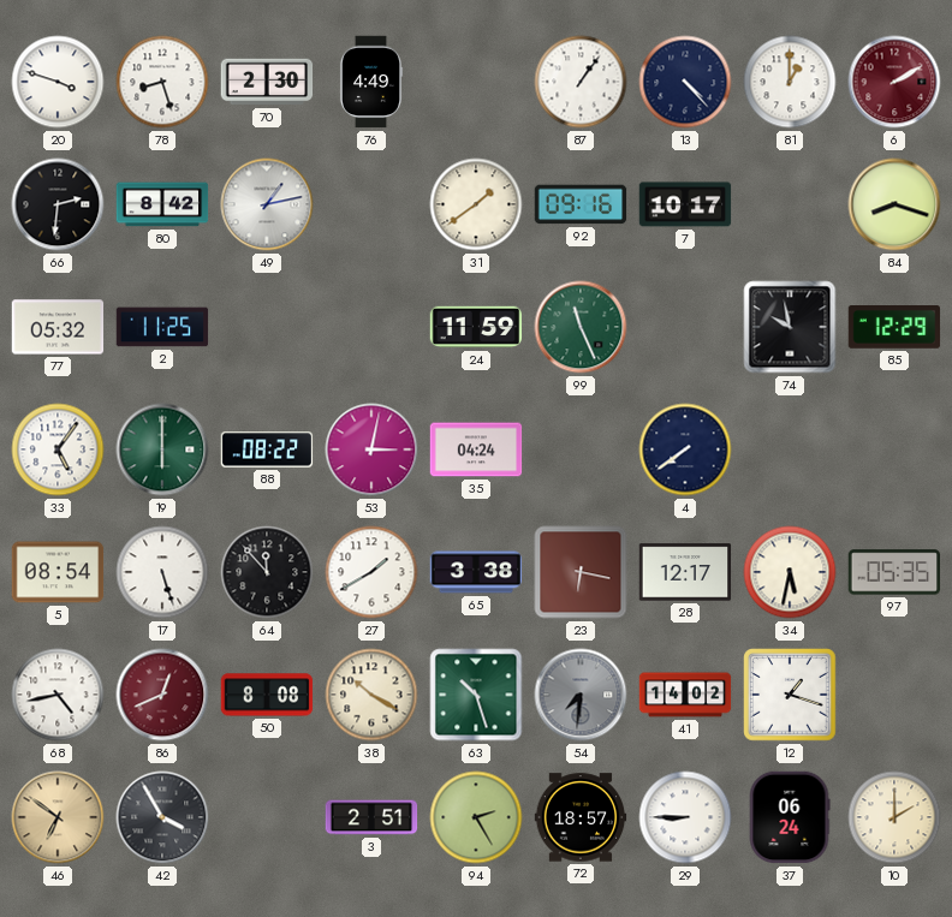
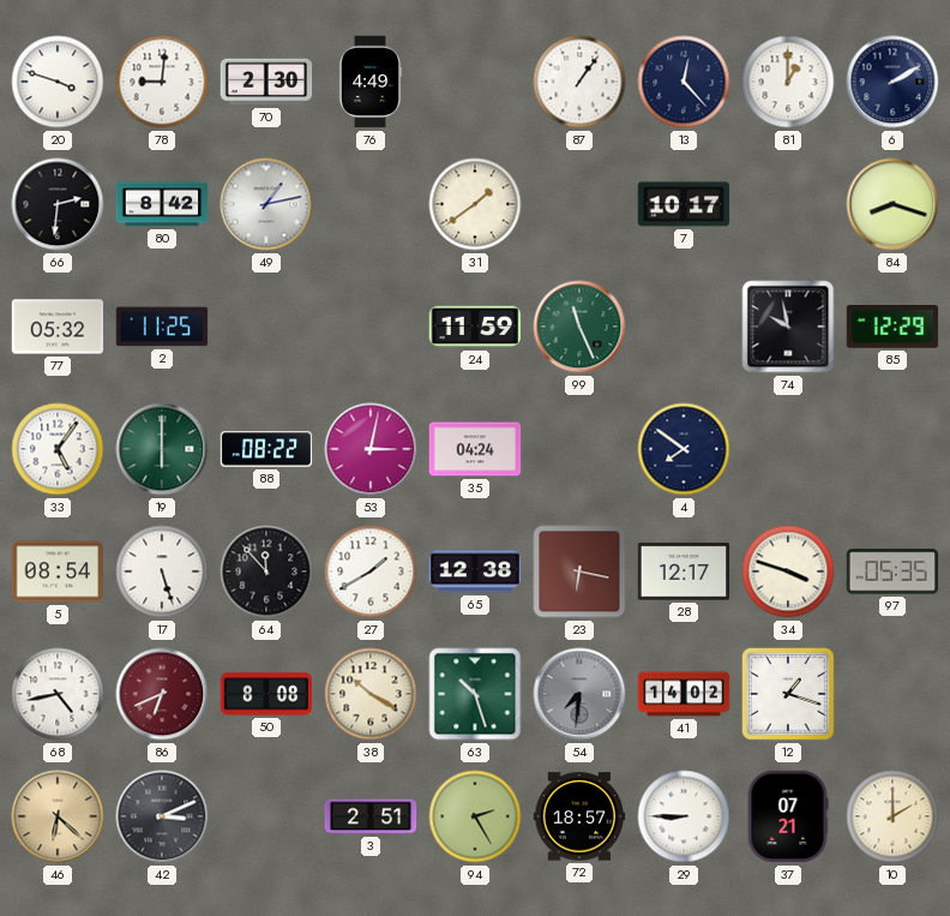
78: 8:27 -> 9:01 (162, 82)
13: 4:23 -> 12:23 (684, 82)
6 dial: burgundy -> navy (892, 82)
92: 09:16 -> none (581, 204)
4: 7:39 -> 7:51 (684, 449)
65: 3:38 -> 12:38 (475, 571)
34: 5:32 -> 3:48 (788, 571)
86: 12:41 -> 6:41 (162, 694)
46: 6:51 -> 6:22 (58, 816)
42: 3:55 -> 3:11 (162, 816)
37: 06:24 -> 07:21 (788, 816)
